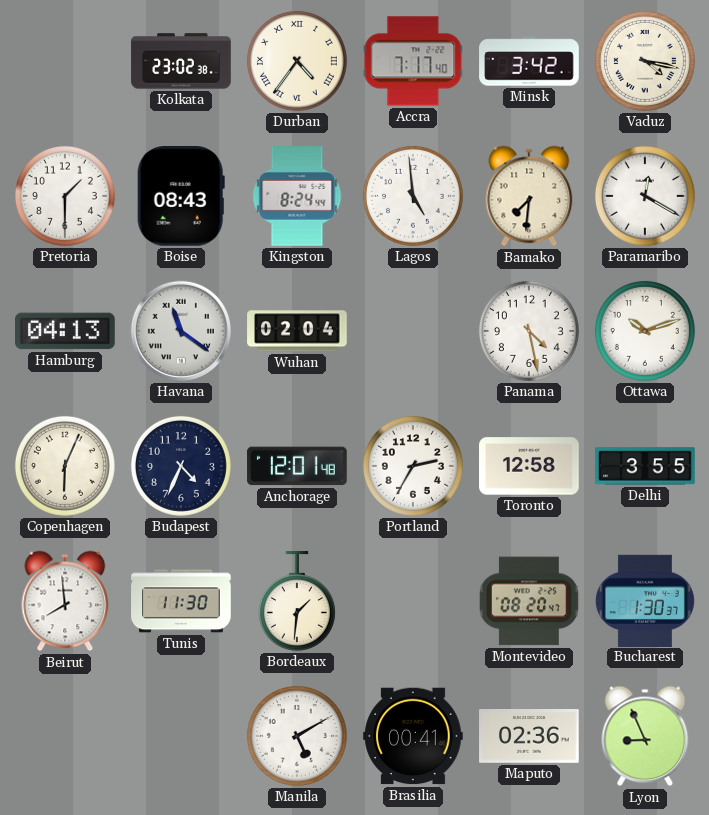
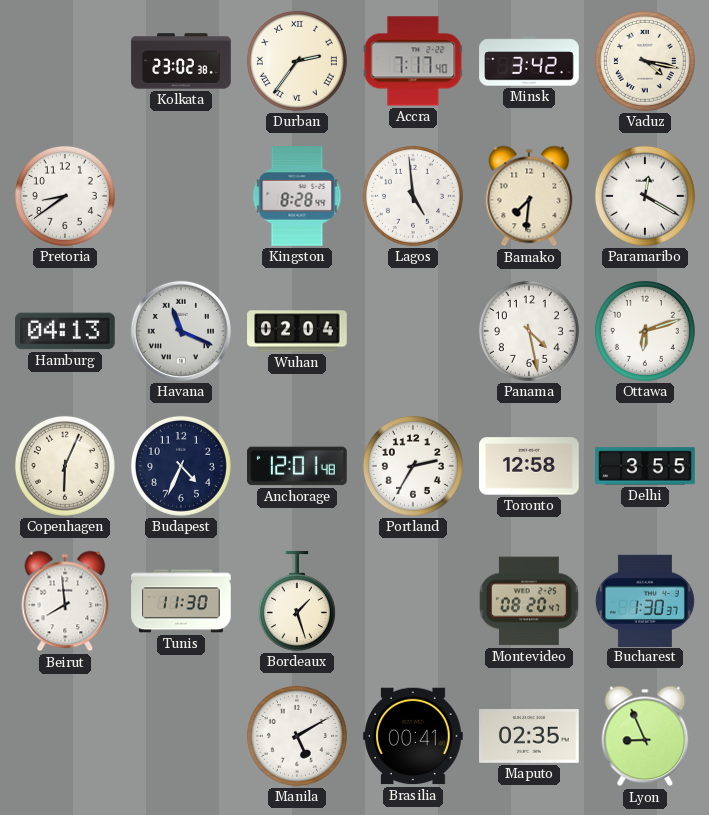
Durban: 4:36 -> 2:36 (297, 61)
Pretoria: 1:30 -> 8:39 (65, 196)
Boise: 08:43 -> none (181, 197)
Kingston: 8:24 -> 8:28 (297, 196)
Havana: 11:21 -> 11:19 (181, 331)
Ottawa: 10:12 -> 6:12 (645, 331)
Bordeaux: 1:31 -> 1:27 (297, 601)
Maputo: 02:36 -> 02:35 (529, 737)
